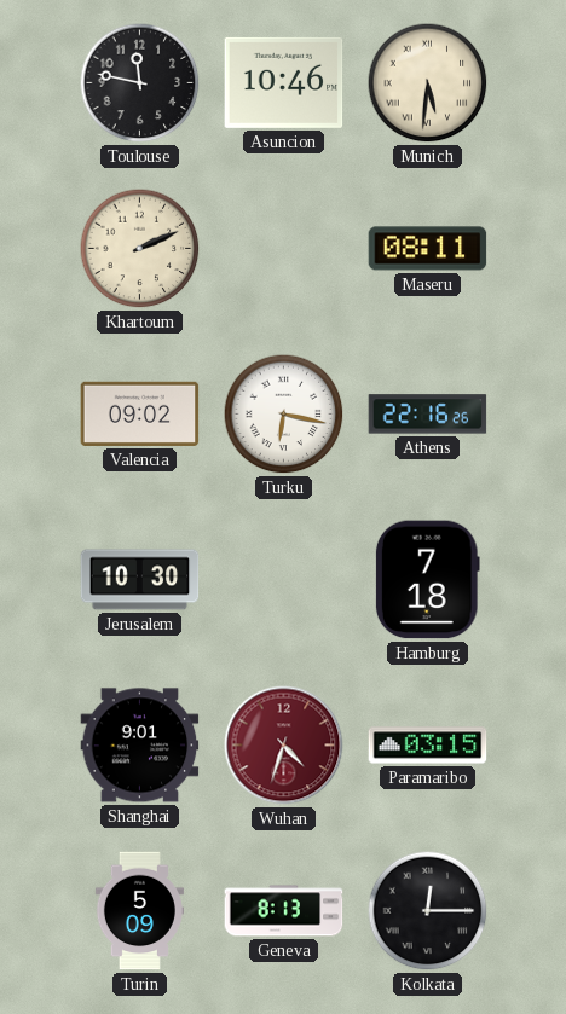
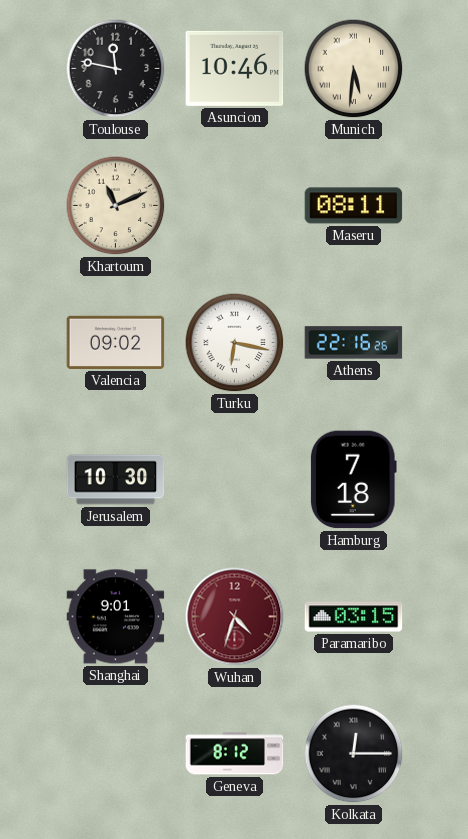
Khartoum: 2:11 -> 11:11 (116, 206)
Turin: 5:09 -> none (139, 911)
Geneva: 8:13 -> 8:12 (235, 754)
